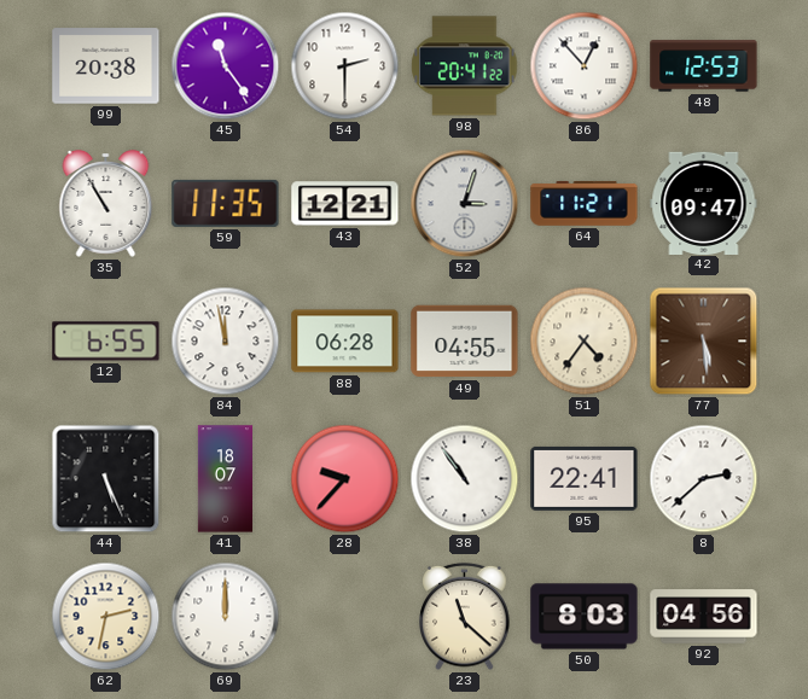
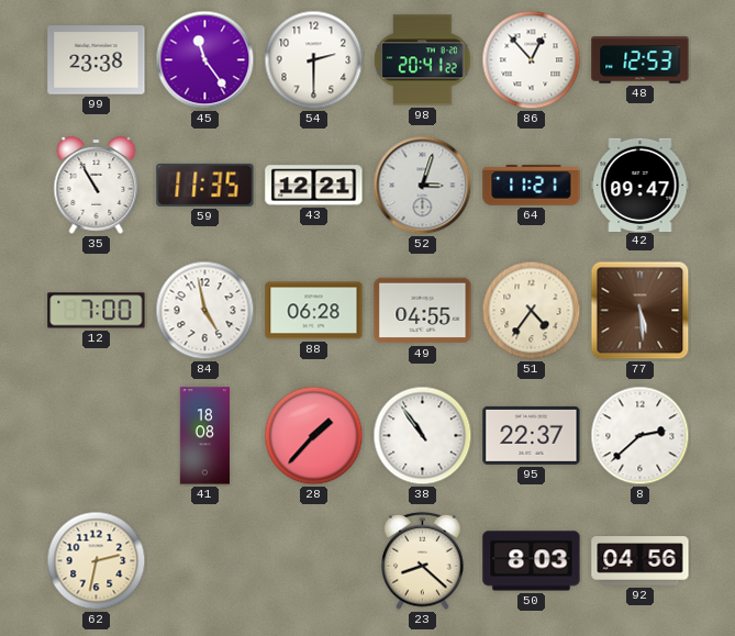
99: 20:38 -> 23:38 (97, 60)
12: 6:55 -> 7:00 (97, 311)
84: 11:58 -> 4:58 (205, 311)
44: 5:26 -> none (106, 479)
41: 18:07 -> 18:08 (204, 436)
28: 9:37 -> 1:37 (314, 436)
95: 22:41 -> 22:37 (532, 435)
69: 12:00 -> none (226, 617)
23: 11:22 -> 8:22 (423, 561)
